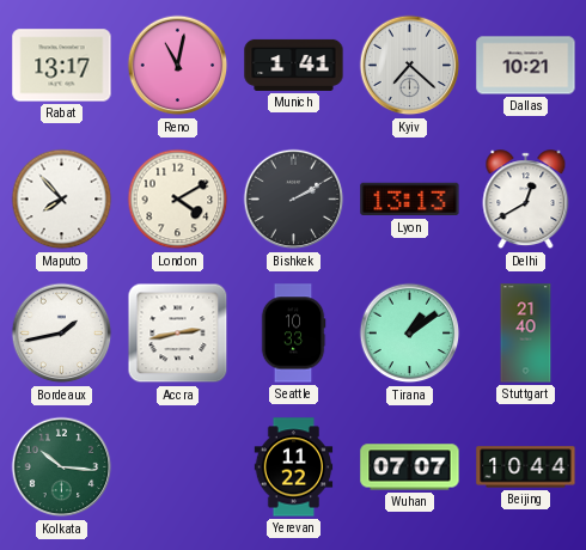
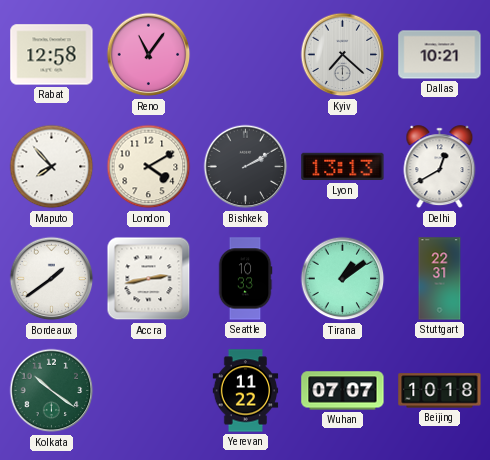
Rabat: 13:17 -> 12:58 (52, 55)
Reno: 11:02 -> 11:06 (149, 55)
Munich: 1:41 -> none (294, 65)
Bordeaux: 1:43 -> 1:39 (52, 279)
Stuttgart: 21:40 -> 22:31 (440, 279)
Kolkata: 10:16 -> 10:21 (52, 391)
Beijing: 10:44 -> 10:18 (440, 391)
